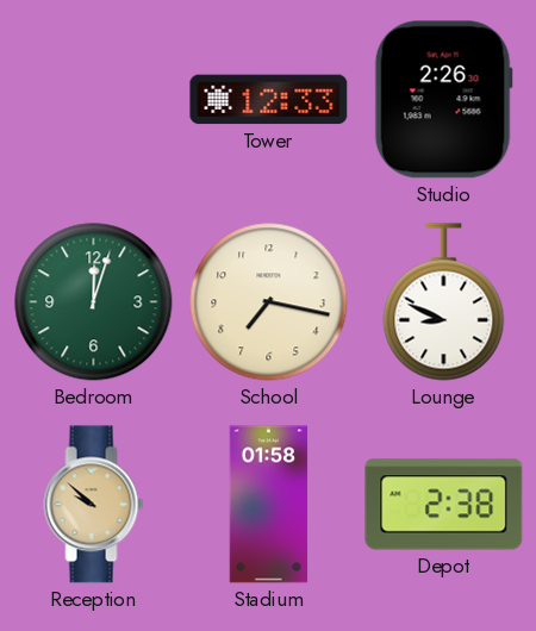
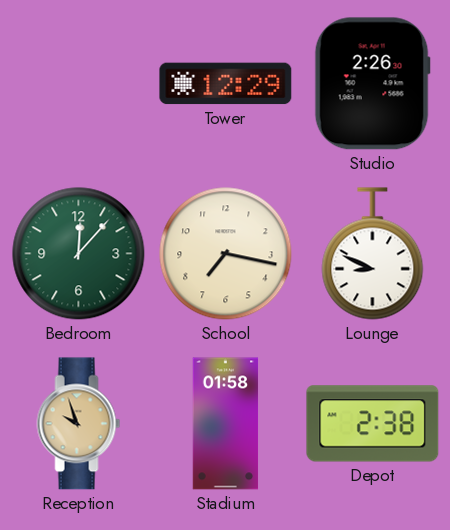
Tower: 12:33 -> 12:29 (226, 84)
Bedroom: 12:03 -> 12:07 (79, 254)
Reception: 9:52 -> 9:57 (79, 424)
